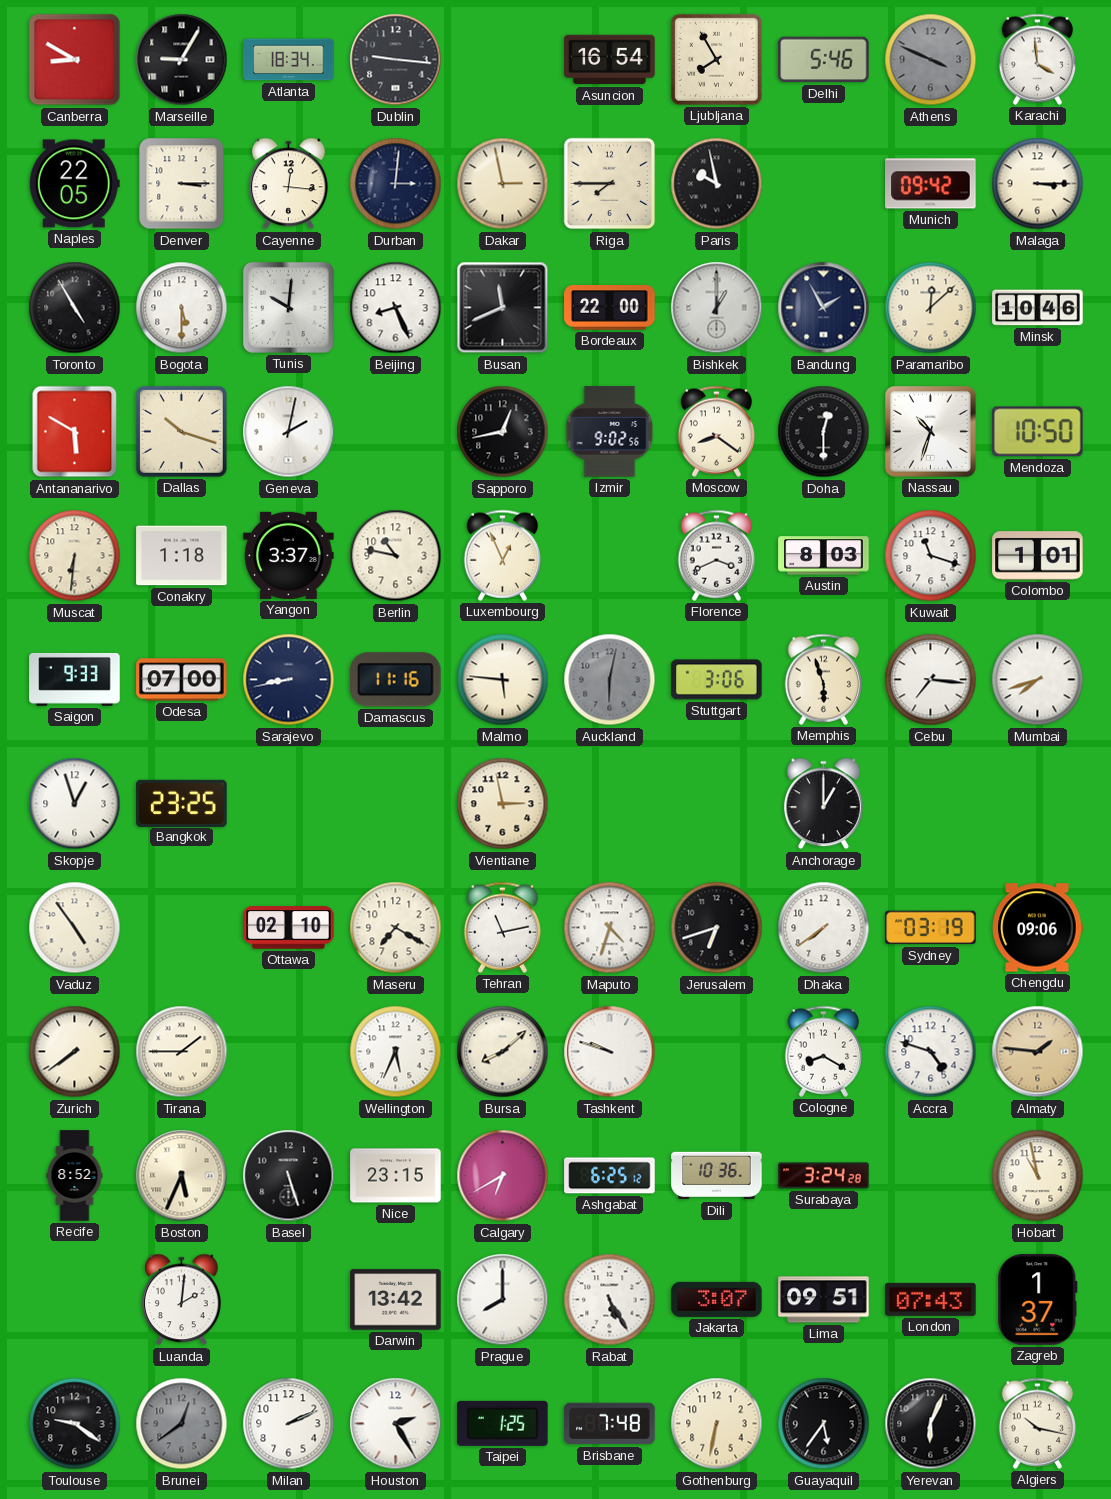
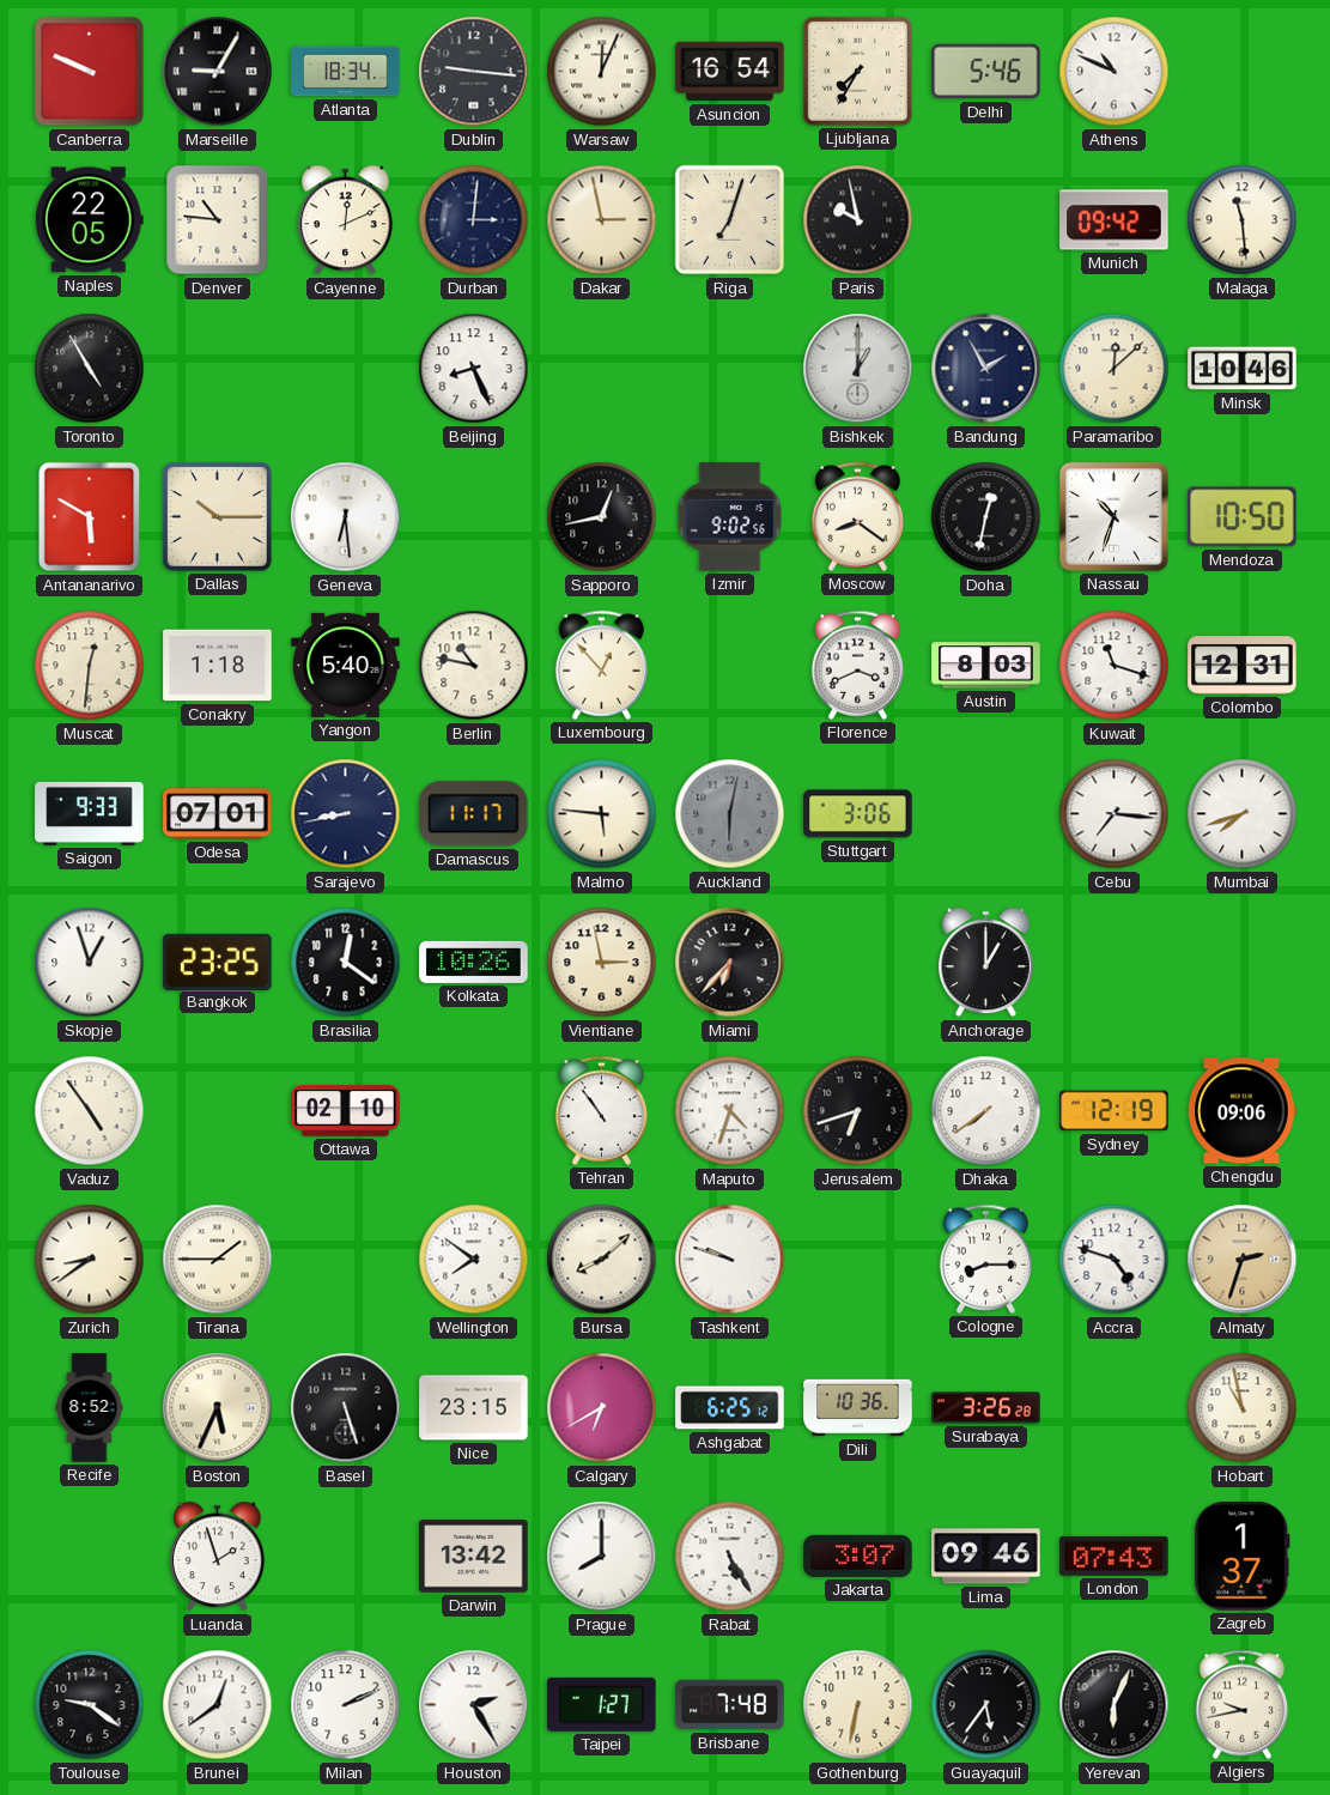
Canberra: 8:50 -> 9:49 (90, 72)
Warsaw: none -> 12:04 (602, 72)
Ljubljana: 7:55 -> 7:35 (857, 71)
Athens: 3:49 -> 10:49 (1115, 72)
Athens dial: grey -> white (1115, 72)
Karachi: 3:59 -> none (1038, 59)
Denver: 3:15 -> 10:46 (218, 220)
Cayenne: 12:16 -> 12:11 (346, 220)
Riga: 7:45 -> 7:03 (730, 220)
Malaga: 3:15 -> 11:29 (1243, 220)
Bogota: 5:30 -> none (182, 308)
Tunis: 10:01 -> none (288, 307)
Busan: 11:41 -> none (503, 308)
Bordeaux: 22:00 -> none (610, 308)
Dallas: 10:18 -> 10:15 (217, 516)
Geneva: 2:02 -> 6:29 (346, 517)
Doha: 12:30 -> 12:32 (986, 517)
Muscat: 6:31 -> 12:31 (90, 666)
Yangon: 3:37 -> 5:40 (346, 665)
Luxembourg: 12:56 -> 12:53 (602, 665)
Colombo: 1:01 -> 12:31 (1243, 666)
Odesa: 07:00 -> 07:01 (218, 814)
Damascus: 11:16 -> 11:17 (474, 814)
Memphis: 5:57 -> none (824, 679)
Brasilia: none -> 12:21 (346, 963)
Kolkata: none -> 10:26 (474, 962)
Miami: none -> 6:37 (730, 963)
Maseru: 7:20 -> none (396, 928)
Tehran: 11:13 -> 10:54 (602, 1110)
Sydney: 03:19 -> 12:19 (1115, 1111)
Zurich: 7:39 -> 8:39 (90, 1260)
Wellington: 5:34 -> 7:51 (474, 1260)
Cologne: 8:20 -> 8:15 (986, 1259)
Almaty: 1:46 -> 2:33 (1243, 1260)
Surabaya: 3:24 -> 3:26 (986, 1408)
Luanda: 2:01 -> 1:57 (218, 1557)
Lima: 09:51 -> 09:46 (986, 1557)
Brunei dial: grey -> white (218, 1705)
Taipei: 1:25 -> 1:27 (602, 1704)
Algiers: 10:17 -> 9:43 (1243, 1704)
